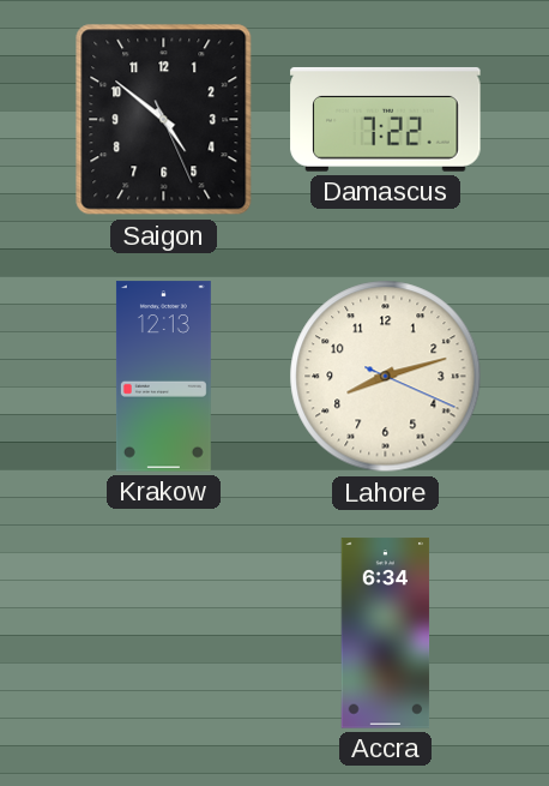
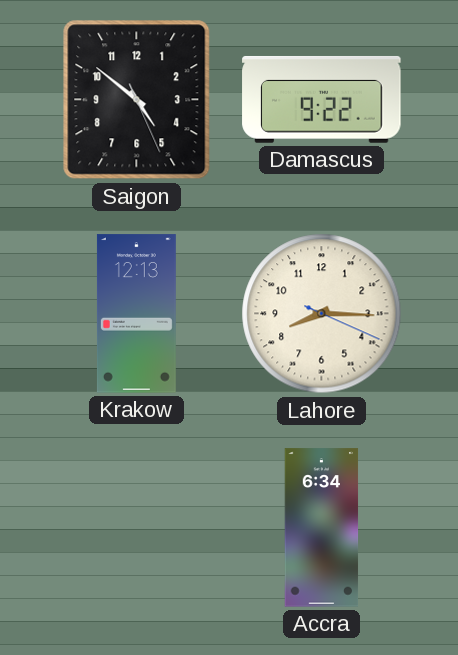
Damascus: 7:22 -> 9:22 (322, 99)
Lahore: 8:12 -> 8:15 (322, 314)
